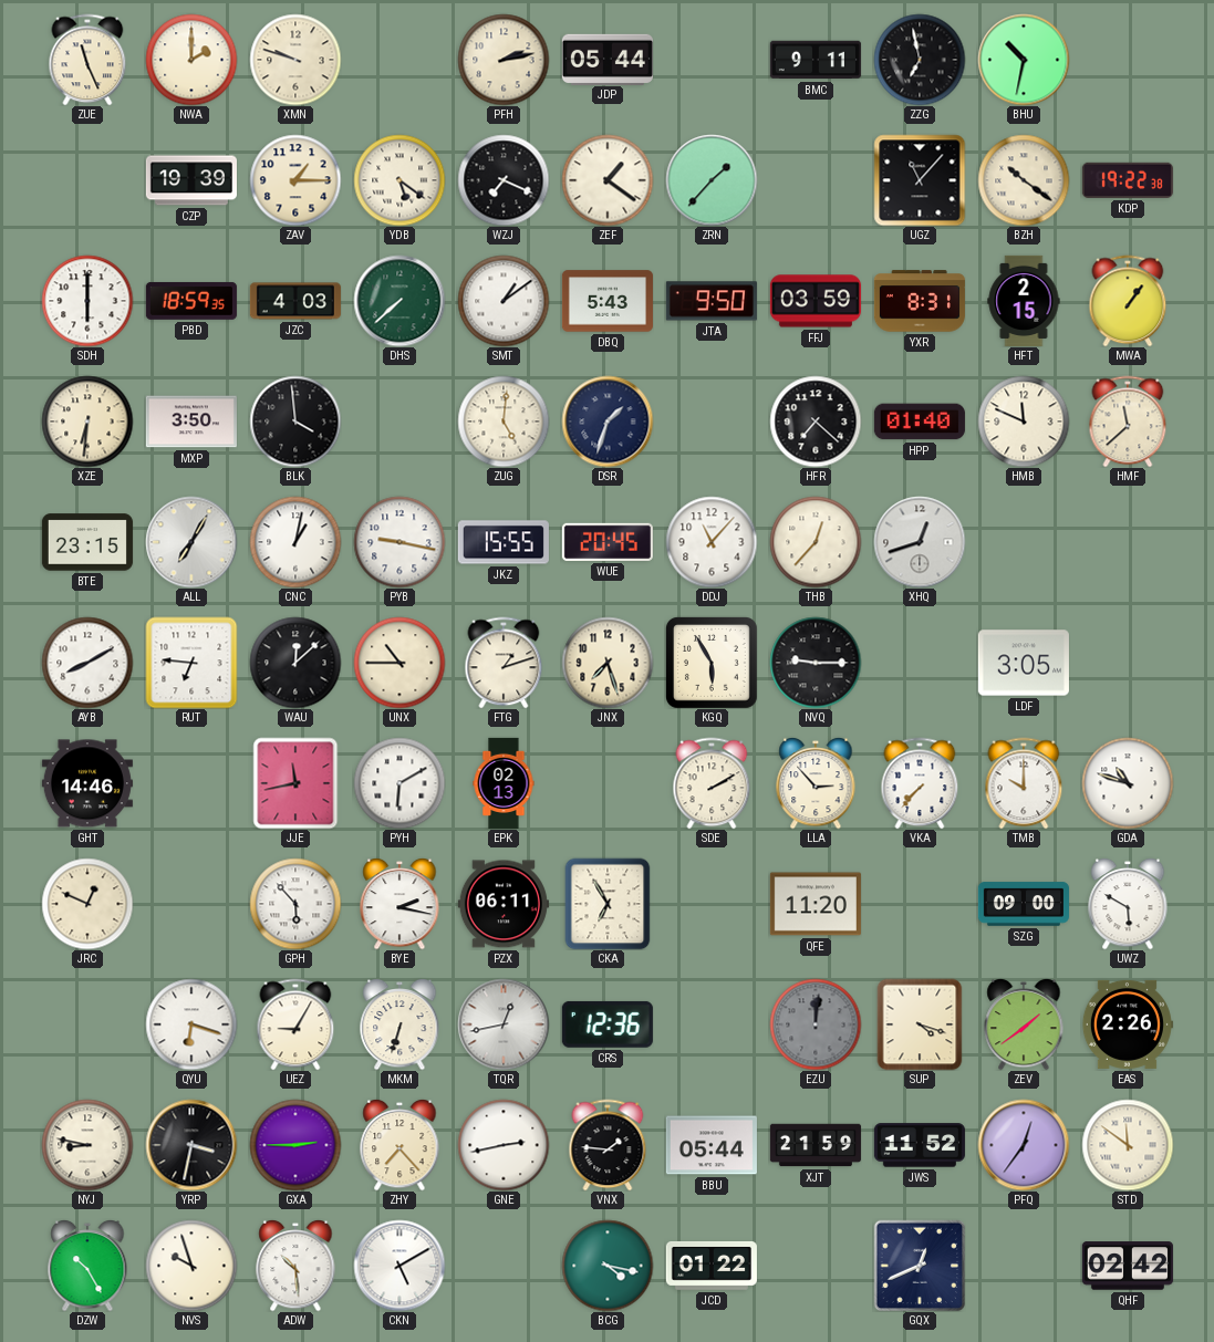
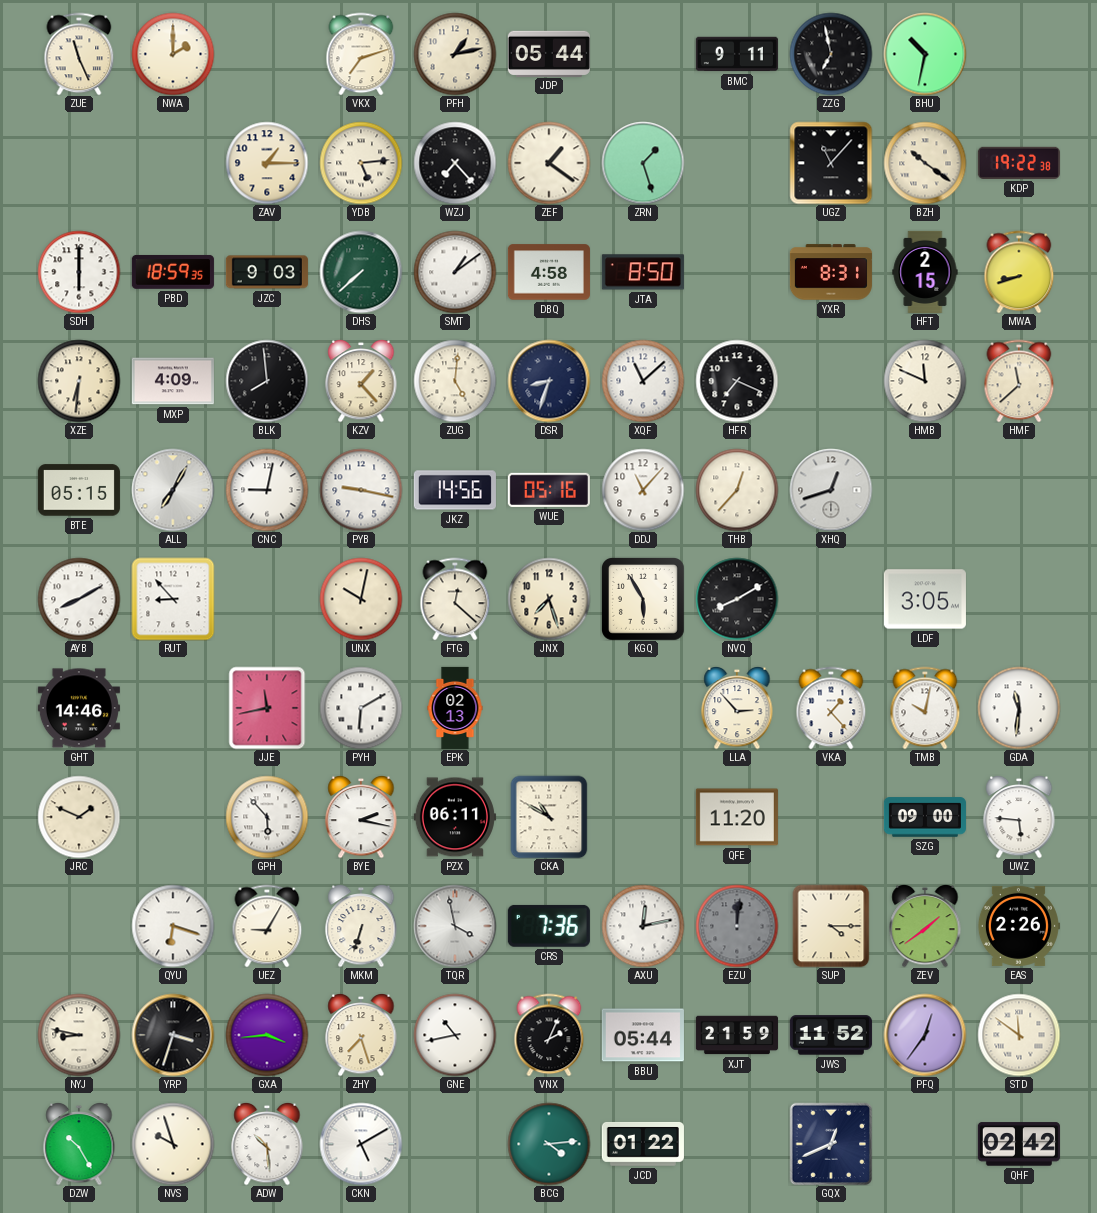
XMN: 9:48 -> none (295, 60)
VKX: none -> 7:12 (361, 54)
PFH: 2:13 -> 1:13 (455, 54)
CZP: 19:39 -> none (191, 180)
YDB: 5:21 -> 5:14 (361, 163)
WZJ: 7:19 -> 7:23 (455, 163)
ZRN: 1:37 -> 1:27 (643, 163)
JZC: 4:03 -> 9:03 (267, 272)
DBQ: 5:43 -> 4:58 (549, 272)
JTA: 9:50 -> 8:50 (643, 272)
FFJ: 03:59 -> none (816, 301)
MWA: 1:06 -> 8:42 (1019, 272)
MXP: 3:50 -> 4:09 (173, 381)
BLK: 3:59 -> 7:59 (267, 381)
KZV: none -> 1:23 (361, 381)
DSR: 1:33 -> 8:33 (549, 381)
XQF: none -> 11:08 (643, 381)
HFR: 7:22 -> 7:19 (737, 381)
HPP: 01:40 -> none (920, 422)
BTE: 23:15 -> 05:15 (79, 490)
CNC: 1:02 -> 9:02 (267, 490)
JKZ: 15:55 -> 14:56 (455, 490)
WUE: 20:45 -> 05:16 (549, 490)
RUT: 6:46 -> 8:53 (173, 599)
WAU: 12:08 -> none (295, 663)
UNX: 10:45 -> 10:02 (361, 599)
FTG: 1:12 -> 12:22 (455, 599)
NVQ: 9:15 -> 8:10 (737, 599)
SDE: 2:10 -> none (712, 783)
VKA: 7:37 -> 1:23 (831, 708)
TMB: 10:00 -> 10:02 (925, 708)
GDA: 10:48 -> 11:31 (1019, 708)
JRC: 12:49 -> 1:49 (79, 817)
CKA: 6:55 -> 10:50 (549, 817)
UWZ: 5:50 -> 5:46 (1019, 817)
TQR: 12:43 -> 3:58 (455, 926)
CRS: 12:36 -> 7:36 (549, 926)
AXU: none -> 12:13 (643, 926)
SUP: 4:18 -> 4:15 (831, 926)
YRP: 3:32 -> 3:33 (173, 1035)
GXA: 2:45 -> 3:44 (267, 1035)
ZHY: 7:23 -> 7:27 (361, 1035)
GNE: 2:43 -> 10:43 (455, 1035)
VNX: 1:46 -> 2:04 (549, 1035)
BCG: 4:17 -> 4:14 (549, 1144)
